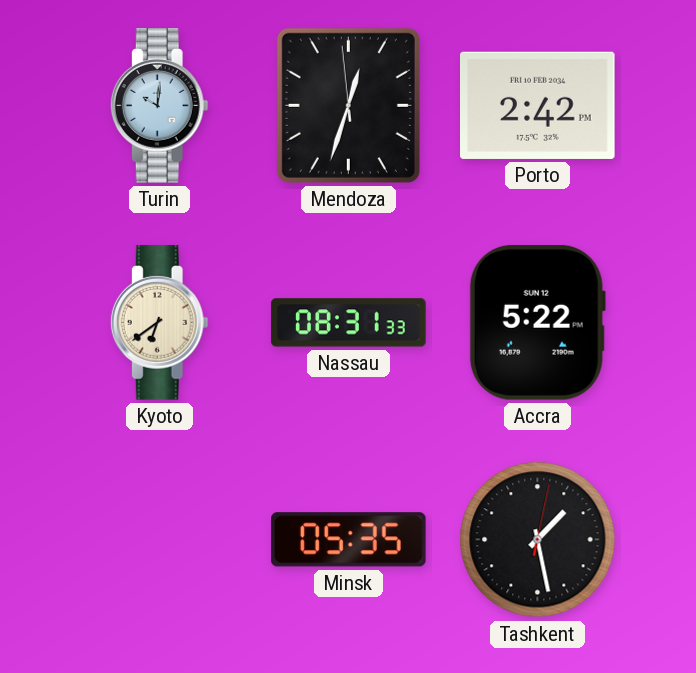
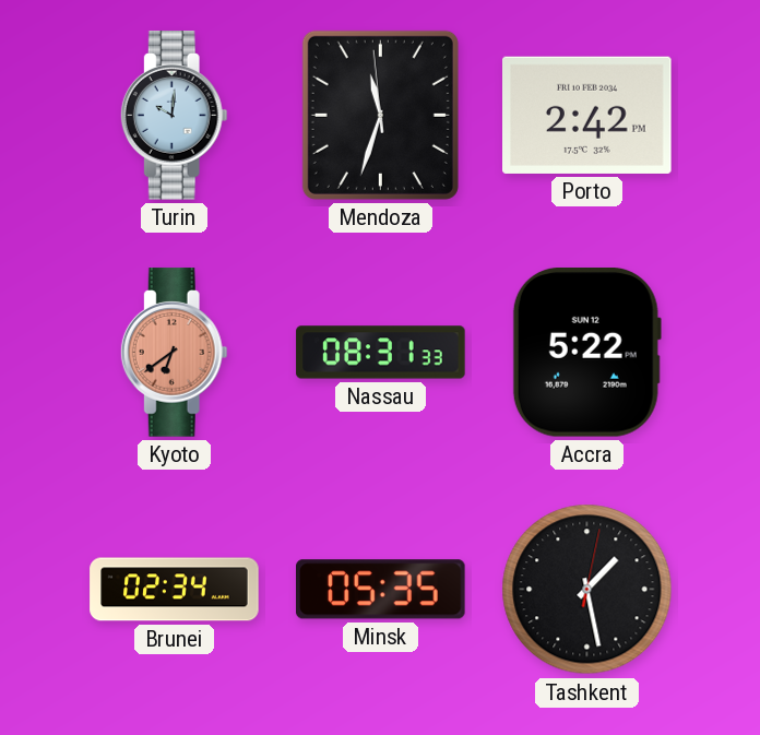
Mendoza: 12:32 -> 11:32 (380, 115)
Kyoto dial: cream -> salmon (174, 353)
Brunei: none -> 02:34 (175, 590)
